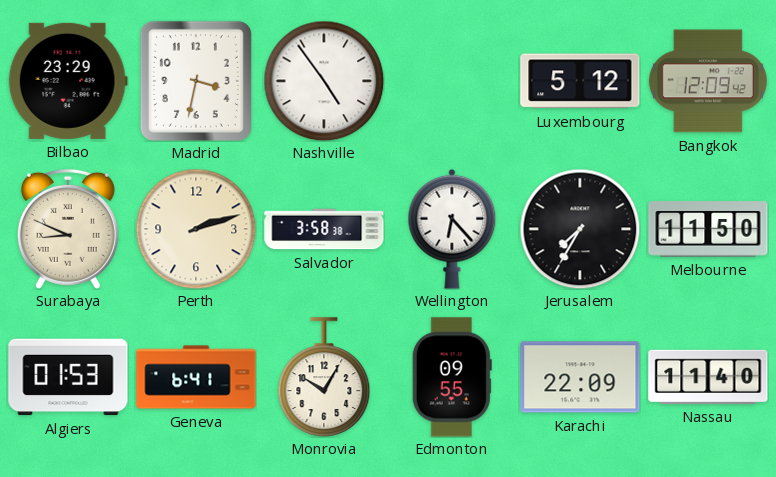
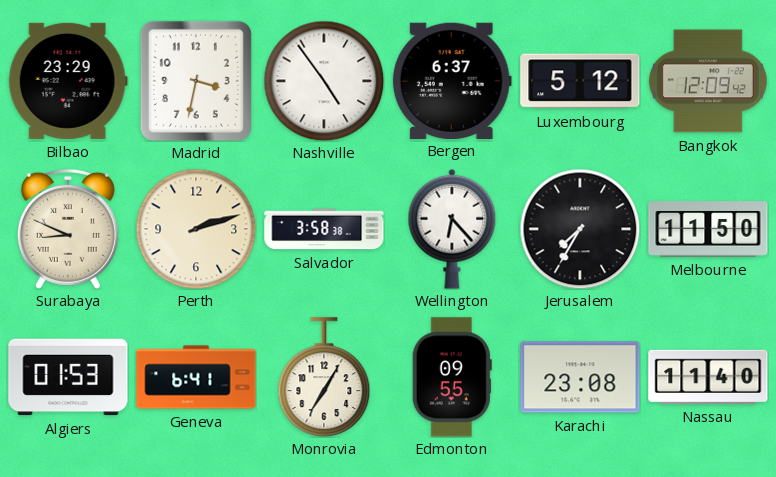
Bergen: none -> 6:37 (452, 80)
Monrovia: 10:05 -> 7:05 (324, 377)
Karachi: 22:09 -> 23:08 (580, 377)
